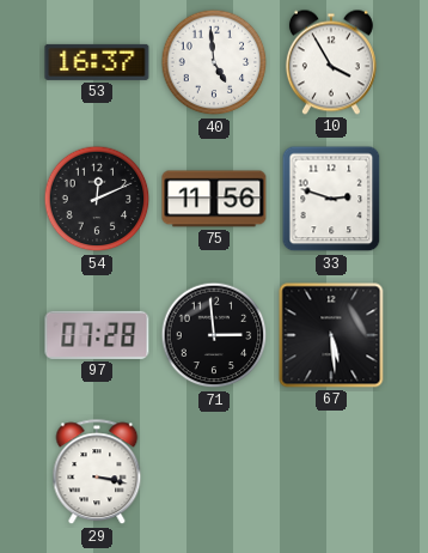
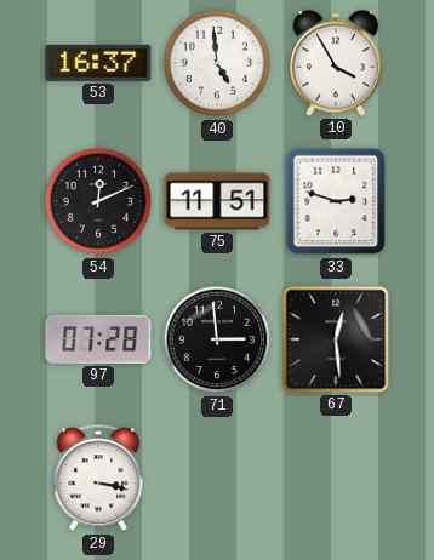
75: 11:56 -> 11:51 (217, 201)
67: 5:29 -> 12:29 (336, 339)
